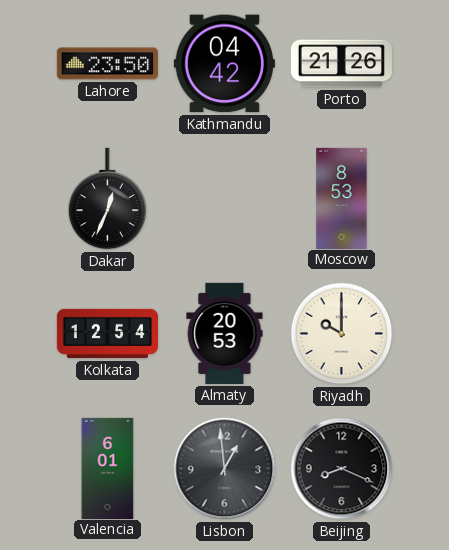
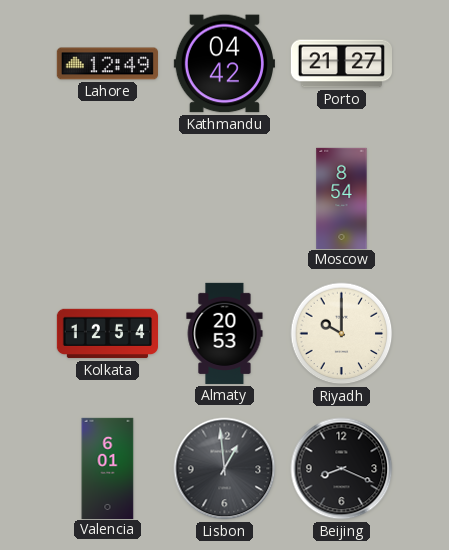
Lahore: 23:50 -> 12:49 (107, 64)
Porto: 21:26 -> 21:27 (341, 64)
Dakar: 12:34 -> none (108, 199)
Moscow: 8:53 -> 8:54 (342, 198)
